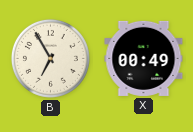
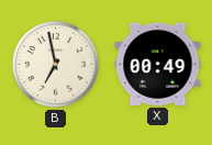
B: 6:55 -> 6:58 (55, 64)
